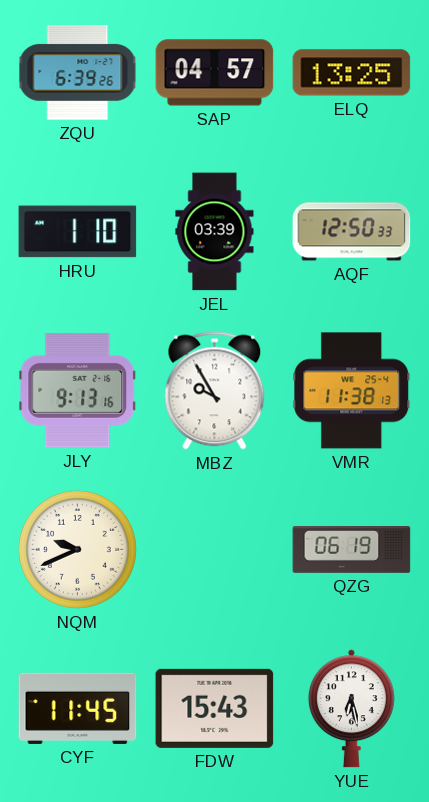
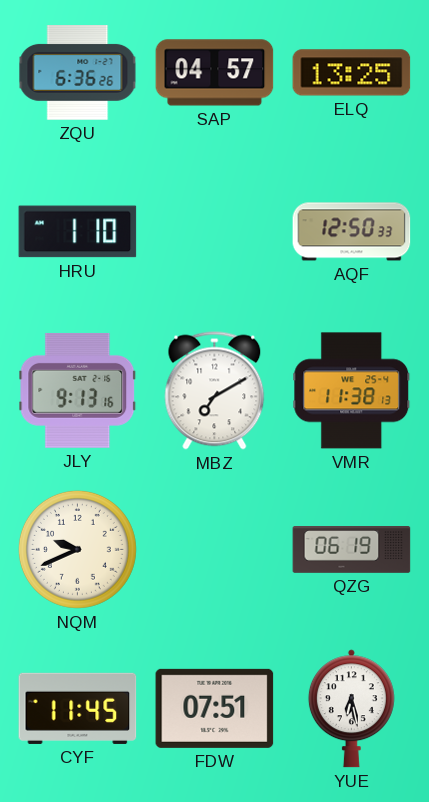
ZQU: 6:39 -> 6:36 (78, 73)
JEL: 03:39 -> none (215, 232)
MBZ: 9:55 -> 7:10 (215, 391)
FDW: 15:43 -> 07:51 (215, 708)
